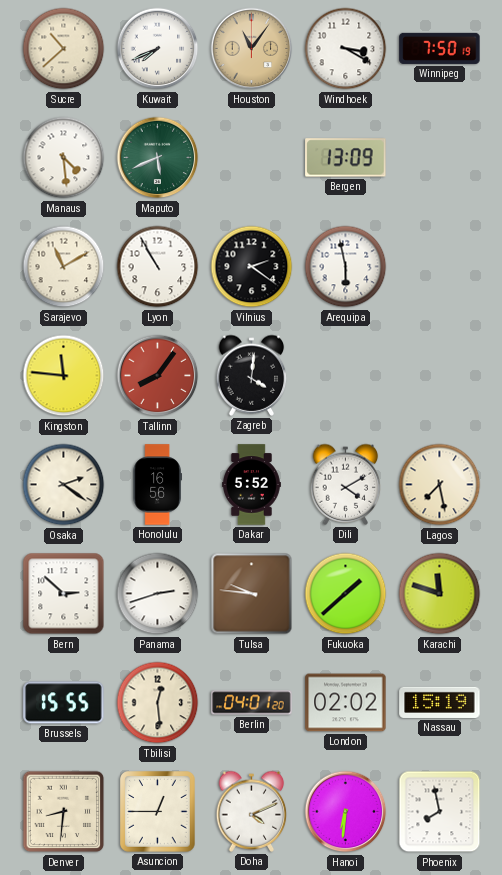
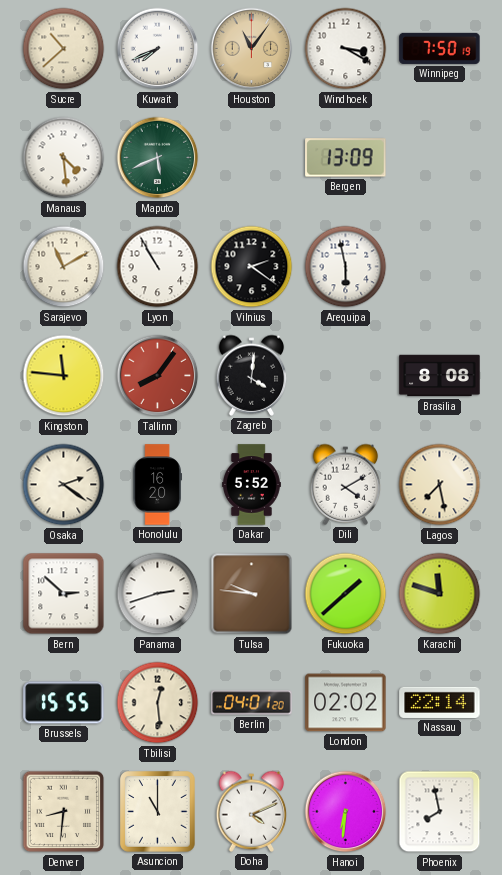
Brasilia: none -> 8:08 (440, 376)
Honolulu: 16:56 -> 16:20 (157, 485)
Nassau: 15:19 -> 22:14 (440, 702)
Asuncion: 12:45 -> 11:00 (158, 812)
